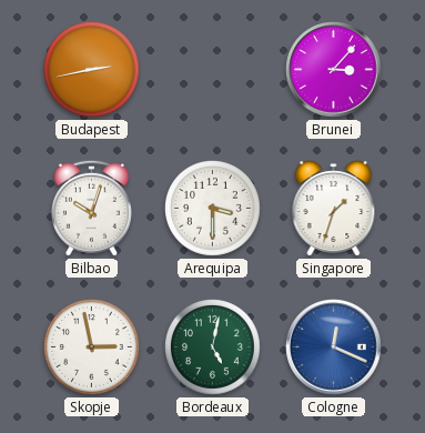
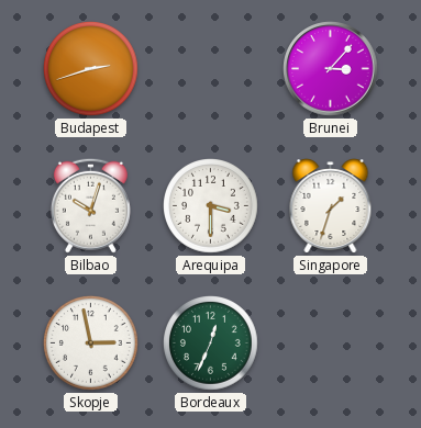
Budapest: 2:43 -> 2:42 (91, 69)
Bordeaux: 5:02 -> 12:34 (211, 343)
Cologne: 12:19 -> none (334, 348)
